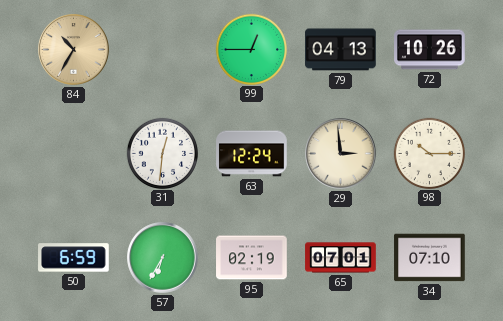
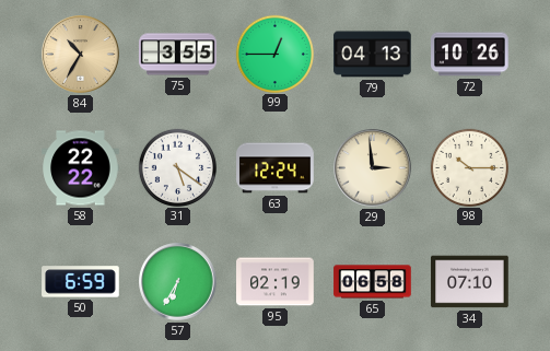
75: none -> 3:55 (178, 55)
58: none -> 22:22 (81, 168)
31: 12:31 -> 5:21 (177, 167)
65: 07:01 -> 06:58 (373, 282)
